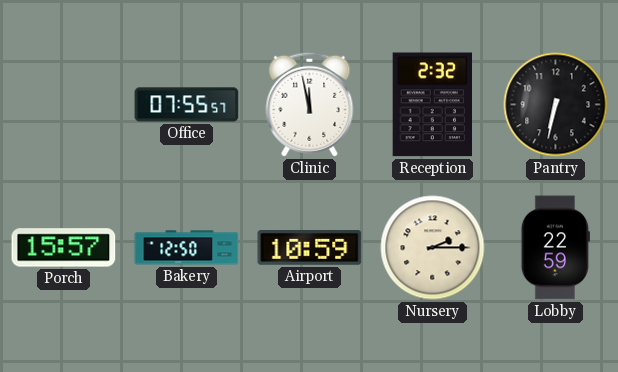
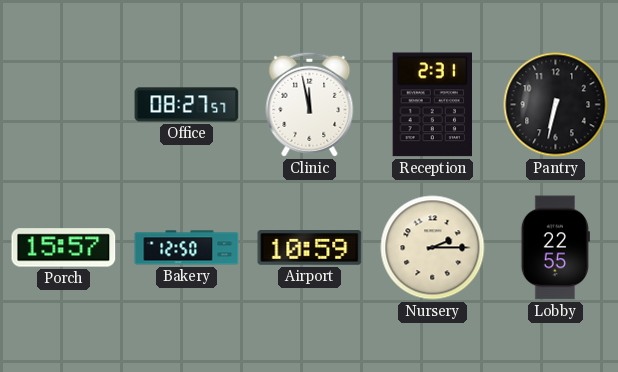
Office: 07:55 -> 08:27 (187, 105)
Reception: 2:32 -> 2:31 (432, 105)
Lobby: 22:59 -> 22:55 (555, 248)
